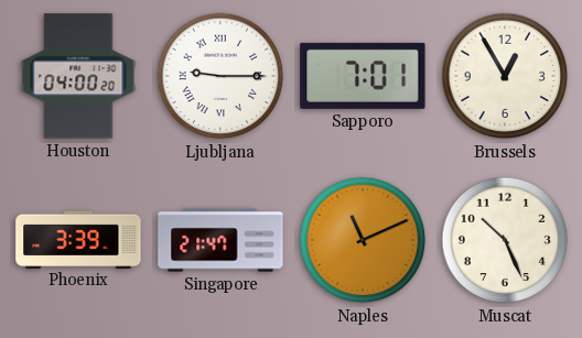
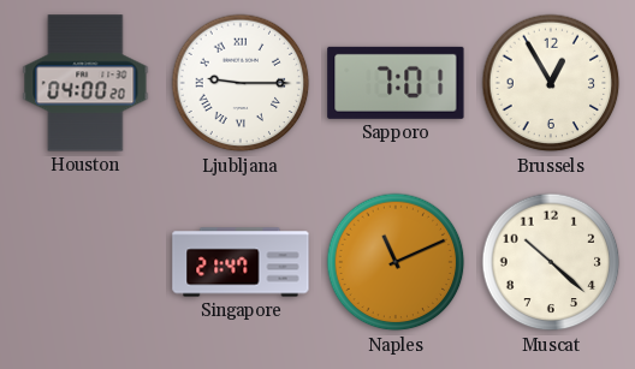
Phoenix: 3:39 -> none (78, 239)
Muscat: 10:26 -> 10:22 (551, 262)
